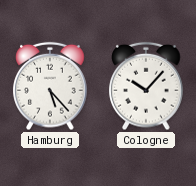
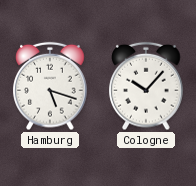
Hamburg: 5:23 -> 5:18 (50, 86)
